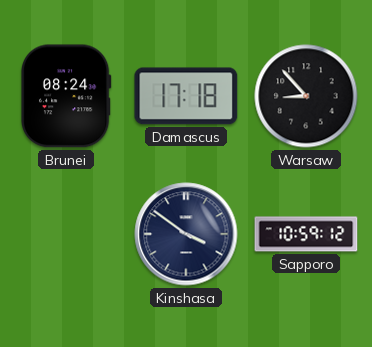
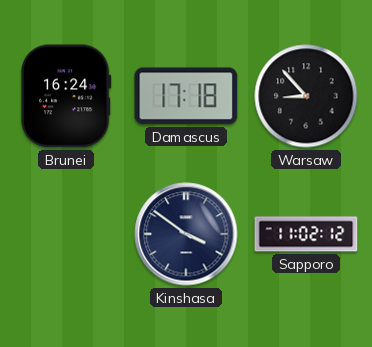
Brunei: 08:24 -> 16:24 (66, 96)
Sapporo: 10:59 -> 11:02 (306, 234)
